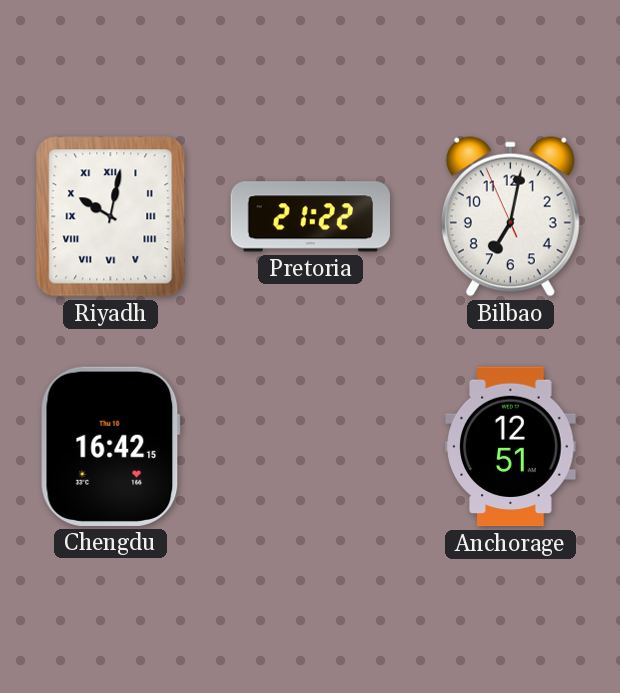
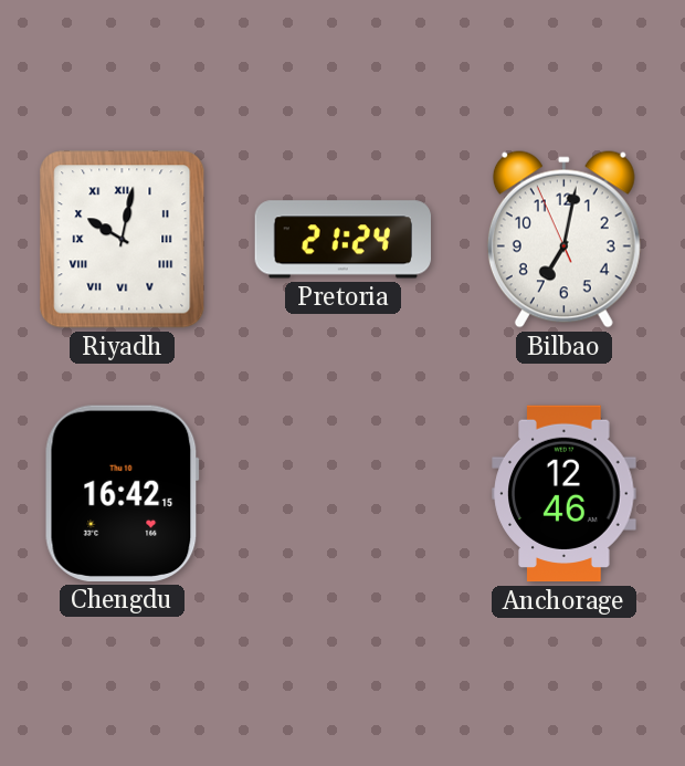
Pretoria: 21:22 -> 21:24 (342, 240)
Anchorage: 12:51 -> 12:46 (565, 494)
